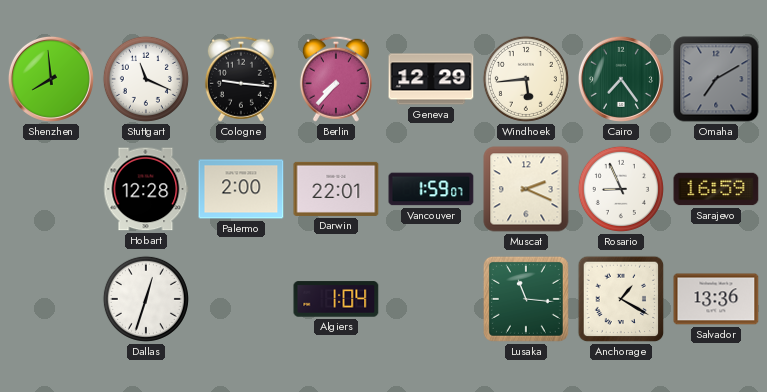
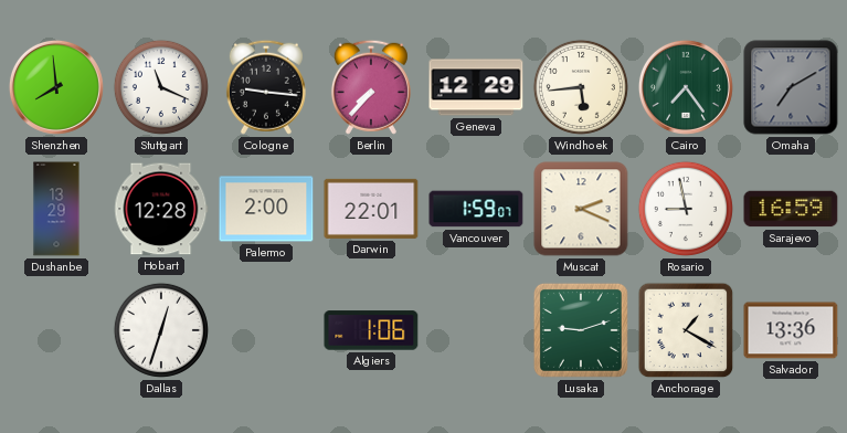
Dushanbe: none -> 13:29 (56, 209)
Rosario: 8:56 -> 8:58 (686, 209)
Algiers: 1:04 -> 1:06 (371, 330)
Lusaka: 11:16 -> 9:12 (581, 330)
